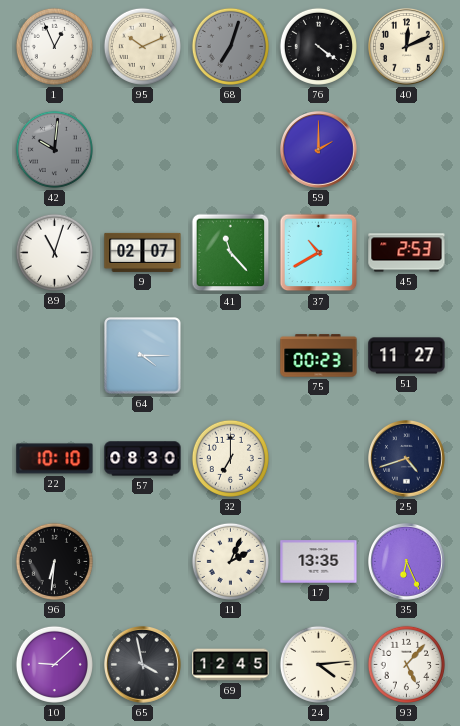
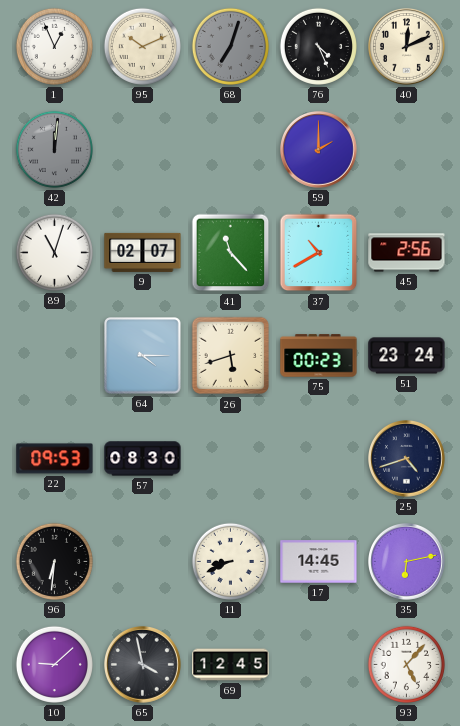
76: 4:21 -> 4:26 (318, 46)
42: 10:01 -> 12:01 (54, 149)
45: 2:53 -> 2:56 (407, 253)
26: none -> 5:42 (231, 356)
51: 11:27 -> 23:24 (407, 356)
22: 10:10 -> 09:53 (55, 459)
32: 7:00 -> none (230, 458)
11: 2:04 -> 8:41 (230, 561)
17: 13:35 -> 14:45 (319, 562)
35: 6:26 -> 6:13 (407, 562)
24: 4:14 -> none (318, 664)
